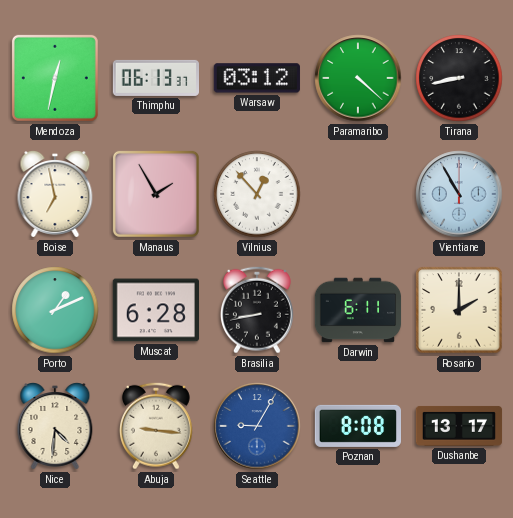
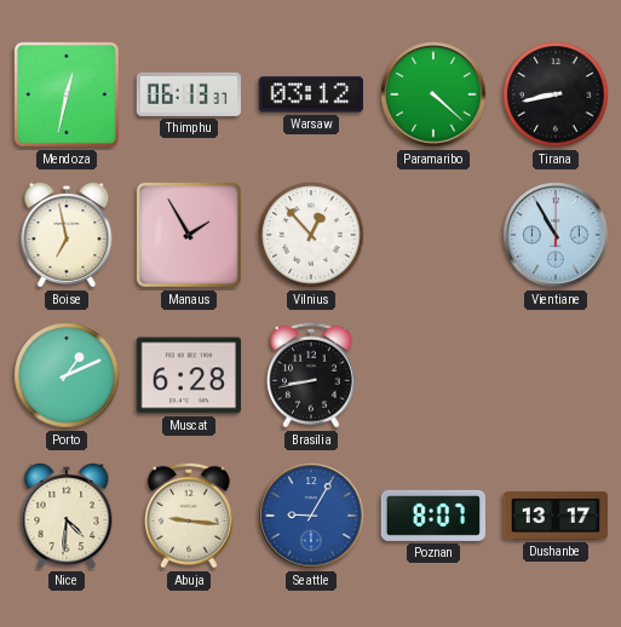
Darwin: 6:11 -> none (358, 310)
Rosario: 2:00 -> none (459, 310)
Poznan: 8:08 -> 8:07 (432, 516)
